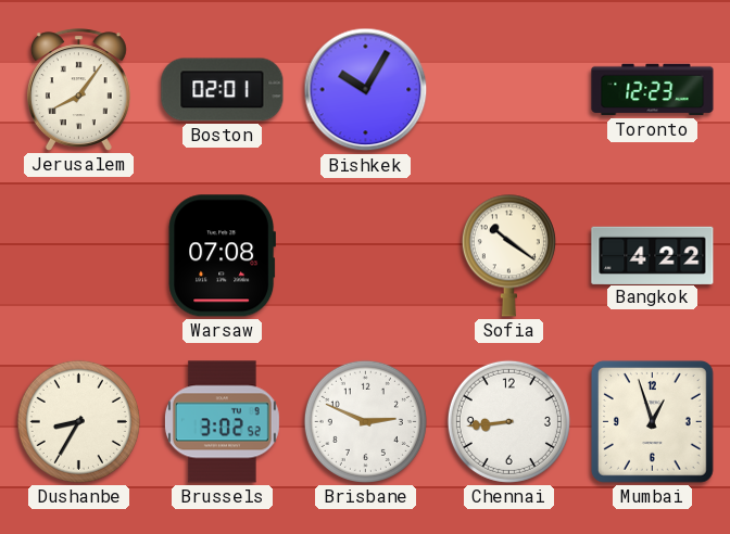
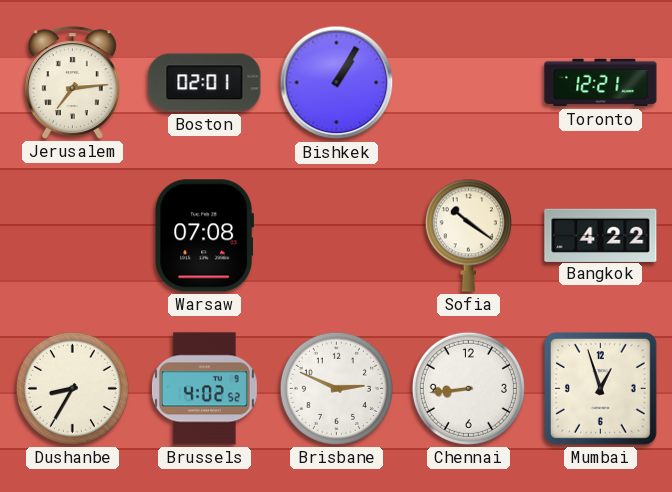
Jerusalem: 8:06 -> 7:14 (72, 83)
Bishkek: 10:05 -> 1:05 (337, 83)
Toronto: 12:23 -> 12:21 (601, 83)
Brussels: 3:02 -> 4:02 (204, 389)
